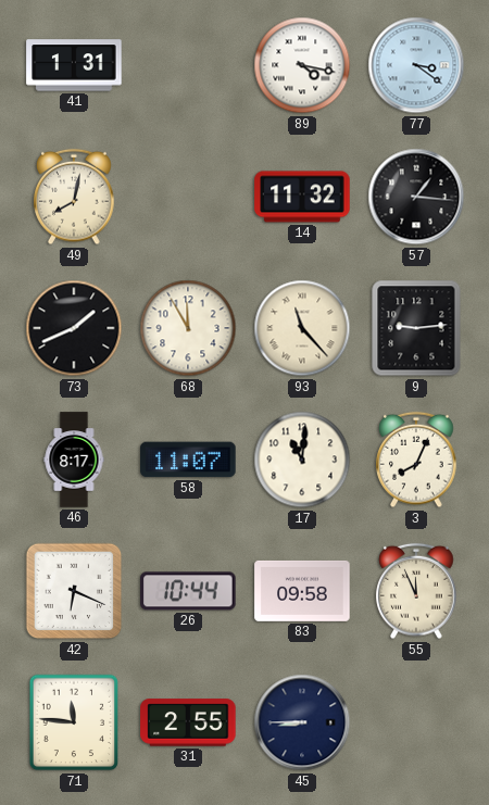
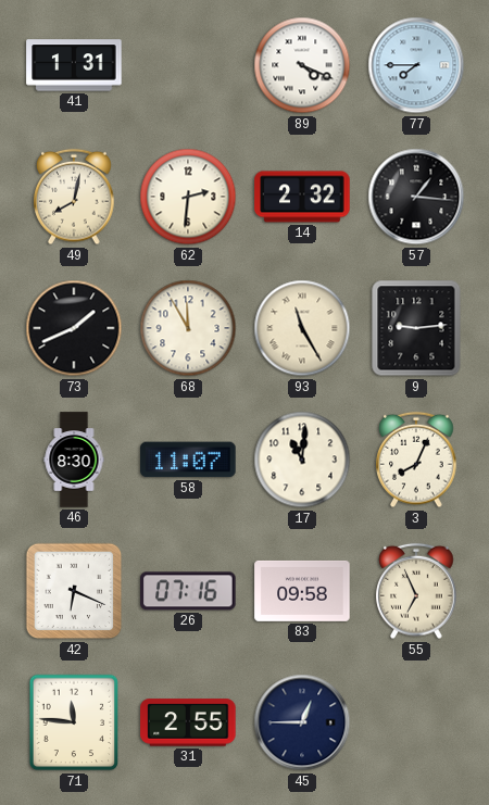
89: 4:17 -> 4:19 (302, 65)
77: 3:21 -> 7:45 (416, 65)
62: none -> 2:31 (188, 197)
14: 11:32 -> 2:32 (302, 197)
93: 11:23 -> 11:25 (302, 328)
46: 8:17 -> 8:30 (74, 460)
26: 10:44 -> 07:16 (188, 591)
55: 11:56 -> 6:56 (416, 591)
45: 8:45 -> 12:45 (302, 722)
